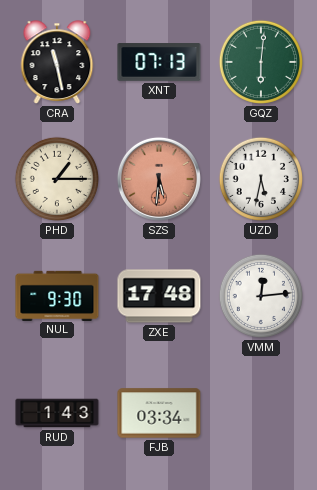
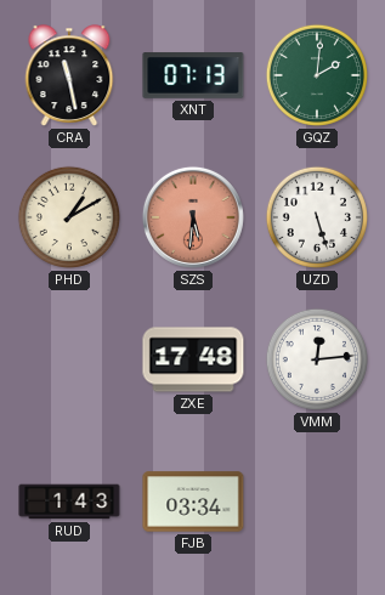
GQZ: 6:01 -> 2:01 (317, 75)
PHD: 1:15 -> 1:10 (69, 217)
UZD: 5:32 -> 5:27 (317, 217)
NUL: 9:30 -> none (57, 295)
